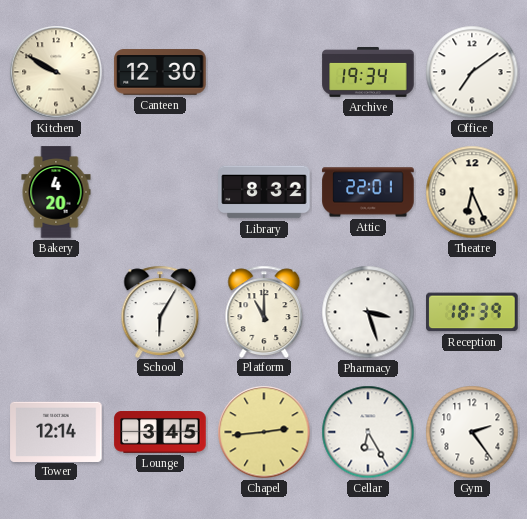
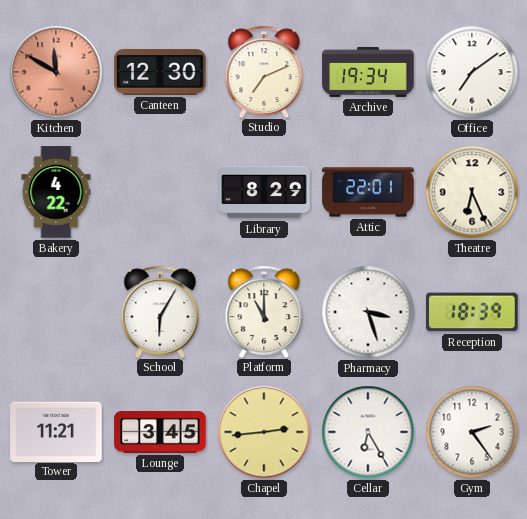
Kitchen: 9:50 -> 11:50 (56, 72)
Kitchen dial: cream -> salmon (56, 72)
Studio: none -> 7:11 (264, 71)
Bakery: 4:20 -> 4:22 (56, 192)
Library: 8:32 -> 8:29 (264, 192)
Tower: 12:14 -> 11:21 (56, 431)
